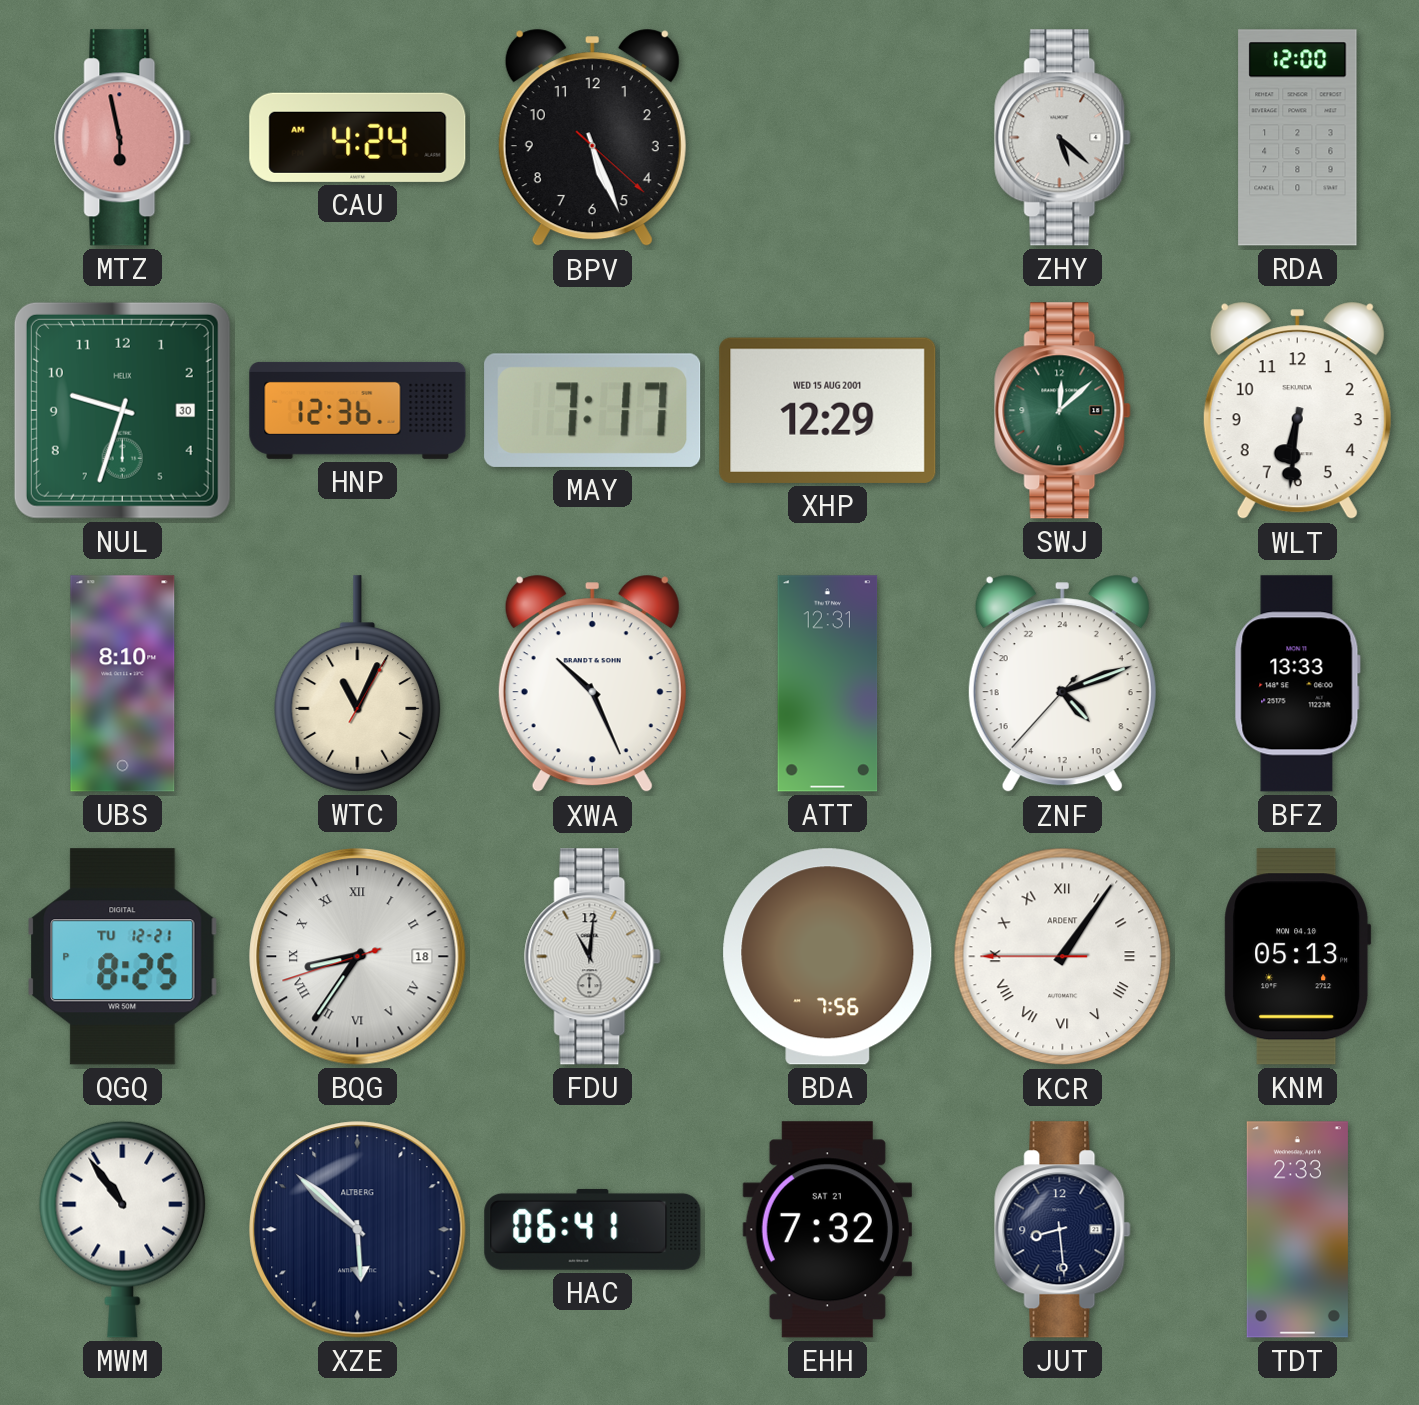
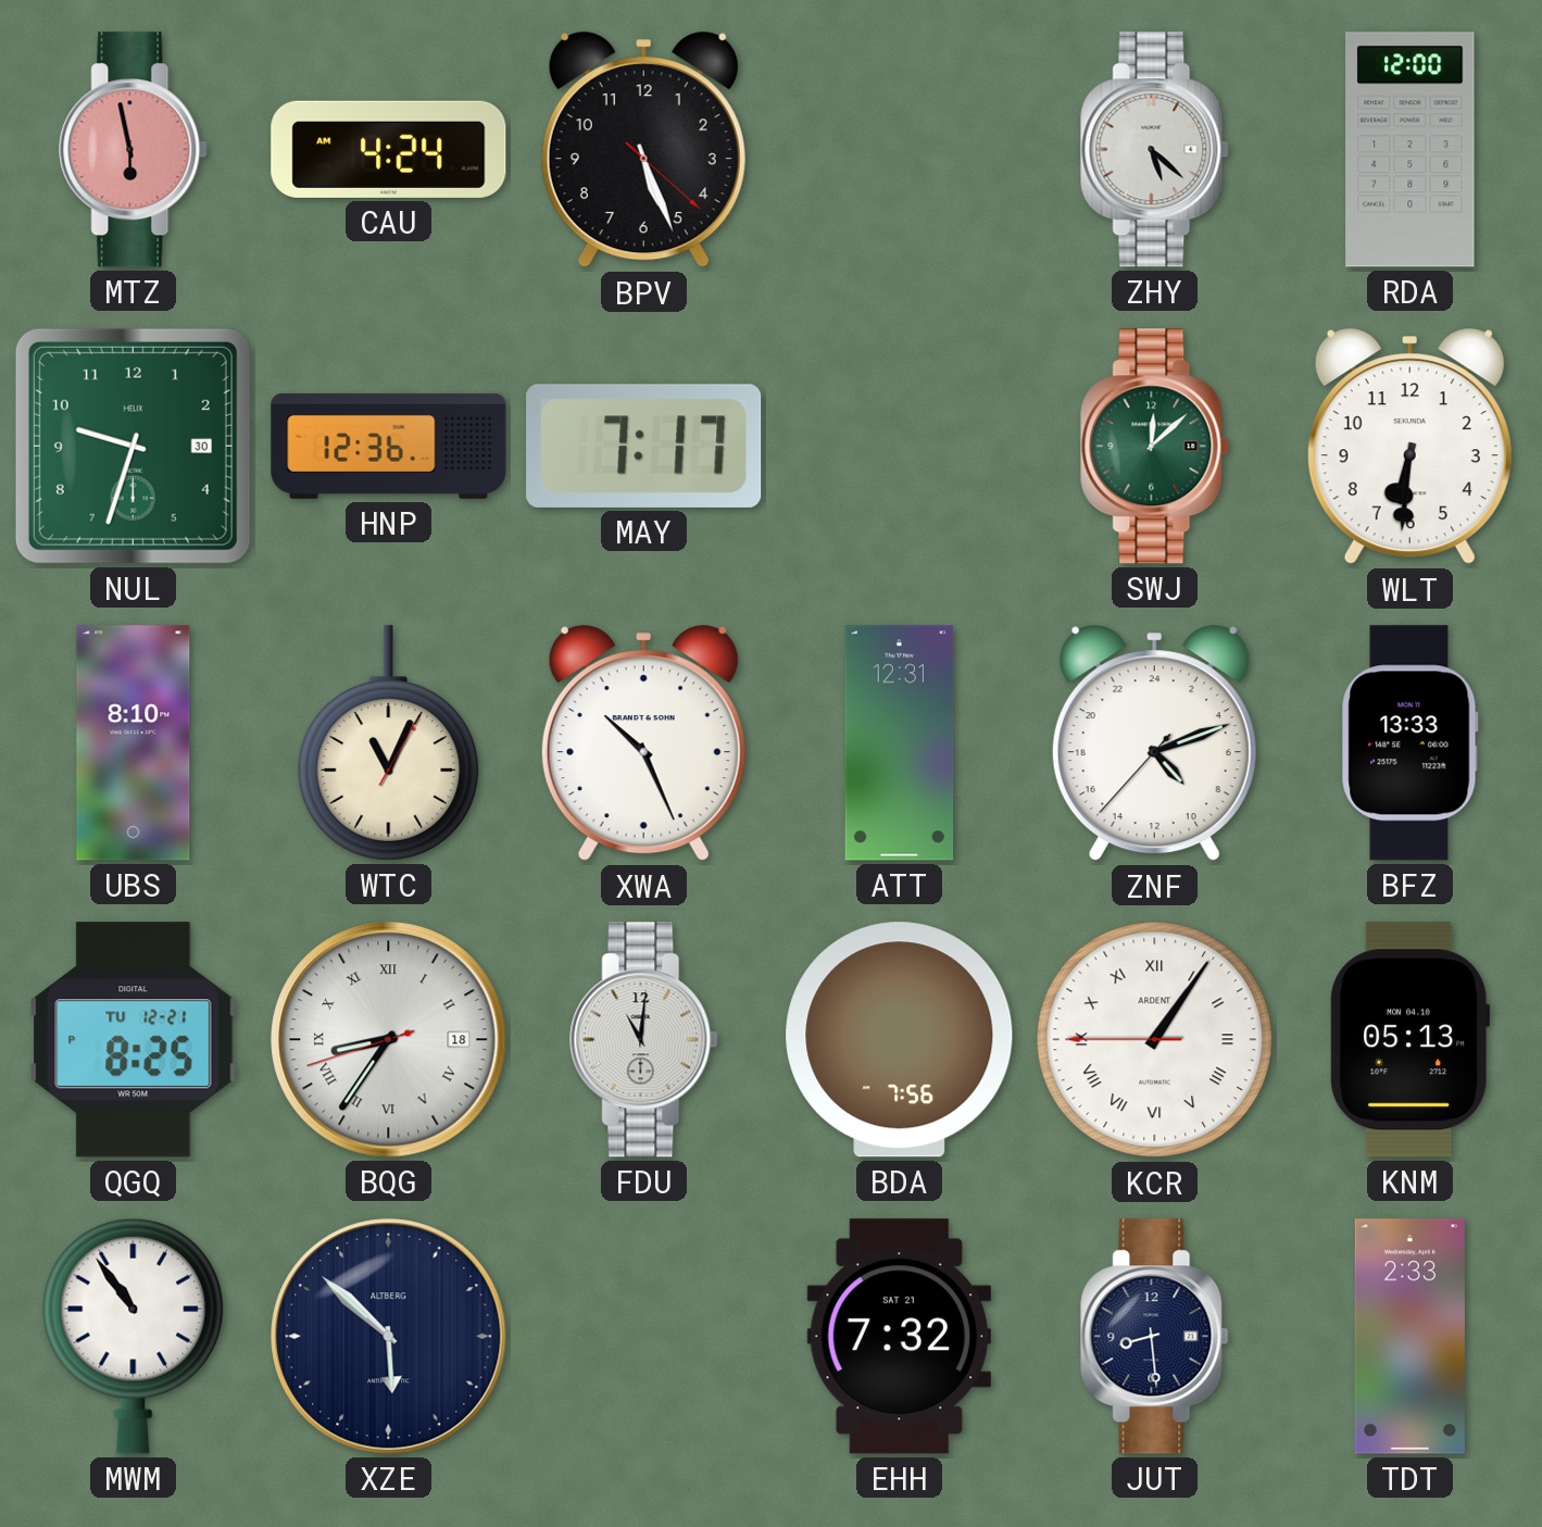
XHP: 12:29 -> none (828, 410)
HAC: 06:41 -> none (593, 1229)
